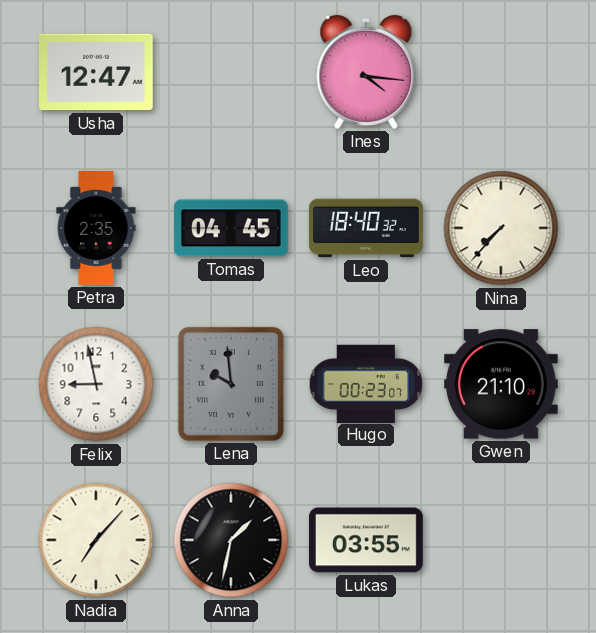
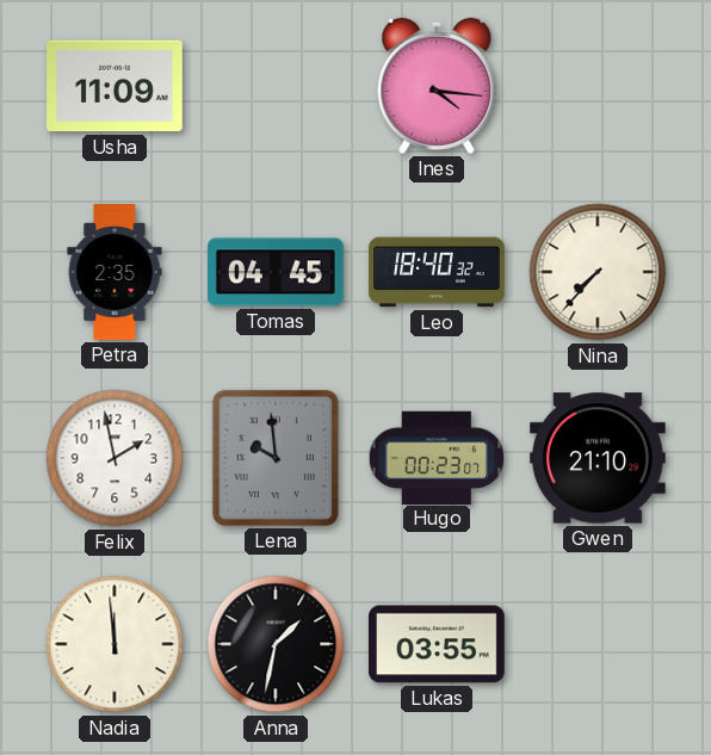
Usha: 12:47 -> 11:09 (116, 86)
Felix: 8:58 -> 1:58 (115, 458)
Nadia: 7:07 -> 11:59 (115, 644)
